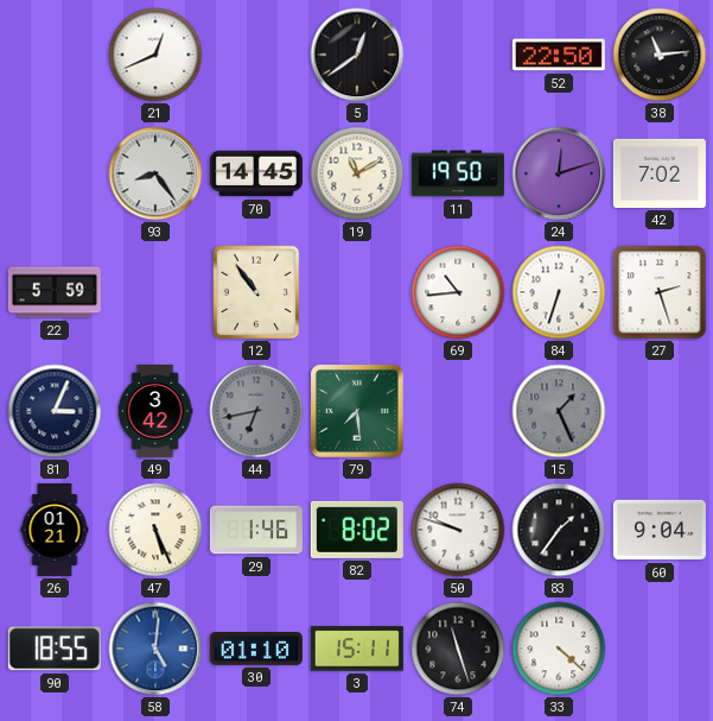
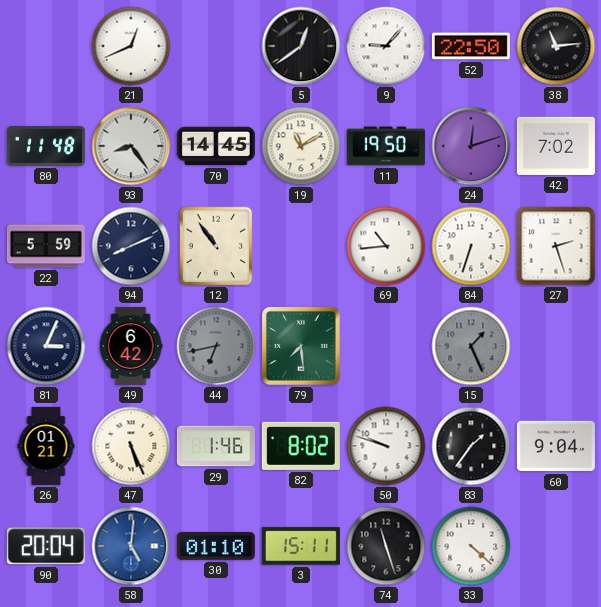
9: none -> 9:07 (386, 46)
80: none -> 11:48 (46, 146)
94: none -> 8:11 (131, 246)
49: 3:42 -> 6:42 (131, 346)
90: 18:55 -> 20:04 (46, 546)
